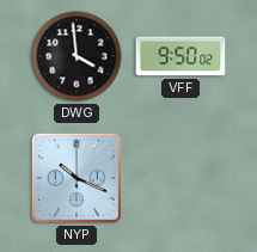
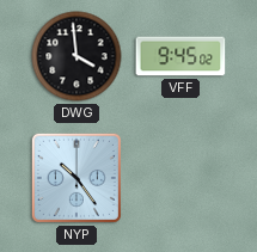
VFF: 9:50 -> 9:45 (180, 56)
NYP: 10:19 -> 10:24 (77, 178)
